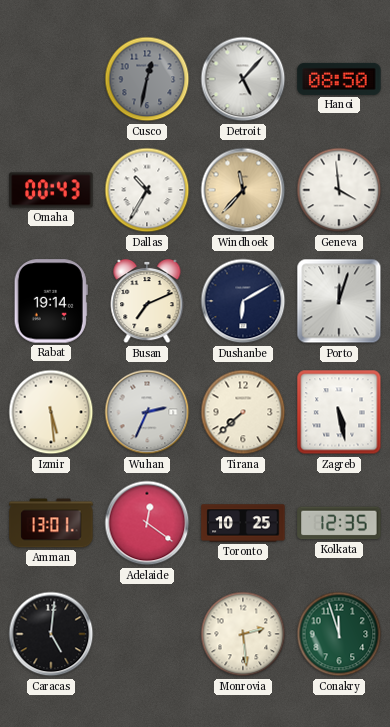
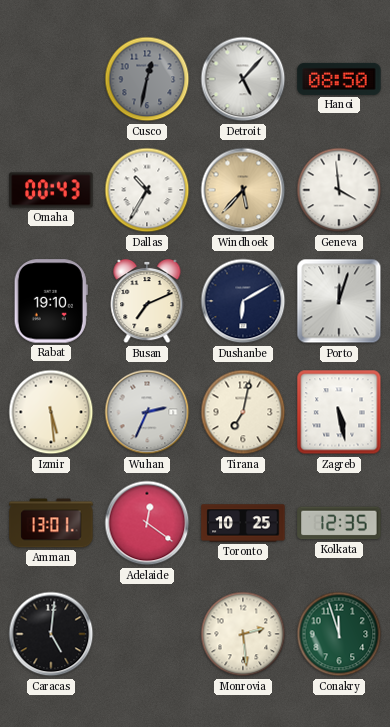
Windhoek: 11:37 -> 5:37 (243, 190)
Rabat: 19:14 -> 19:10 (51, 301)
Tirana: 7:38 -> 7:02 (243, 412)
